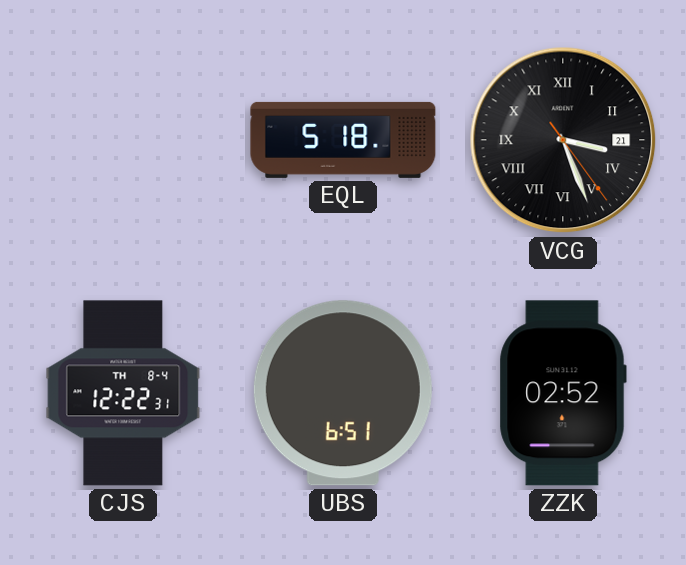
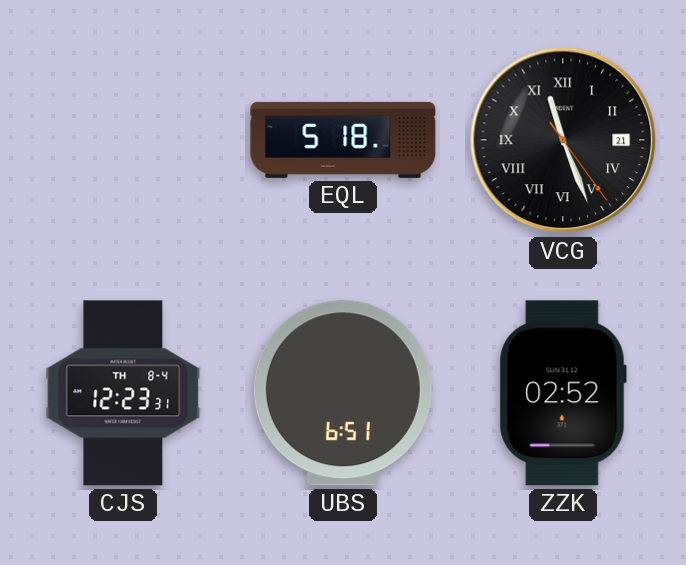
VCG: 3:26 -> 11:26 (563, 140)
CJS: 12:22 -> 12:23 (123, 393)
